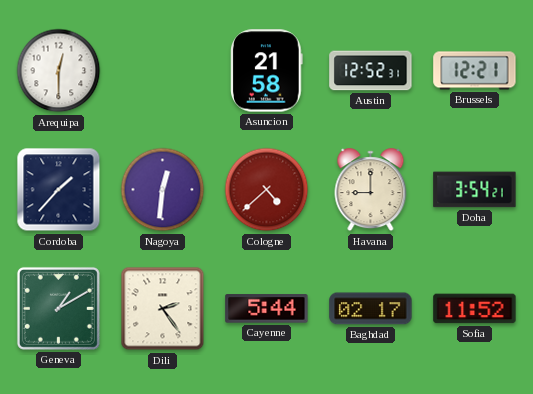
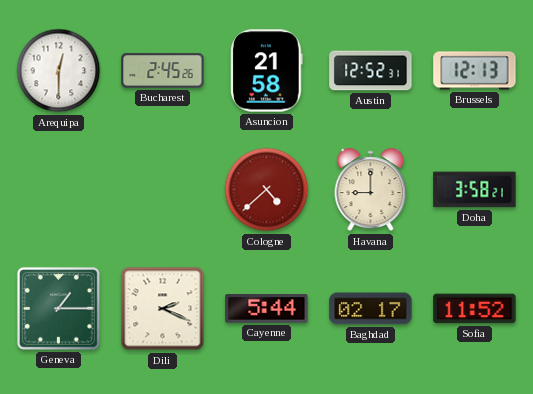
Bucharest: none -> 2:45 (163, 71)
Brussels: 12:21 -> 12:13 (475, 71)
Cordoba: 1:37 -> none (59, 190)
Nagoya: 12:31 -> none (163, 190)
Doha: 3:54 -> 3:58 (475, 190)
Geneva: 1:10 -> 1:15 (58, 308)
Dili: 2:24 -> 2:19 (163, 309)
